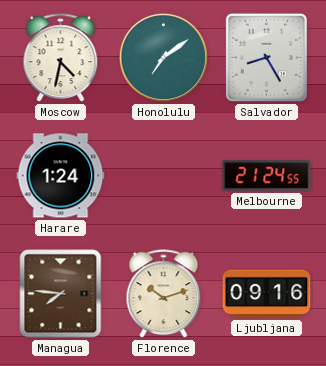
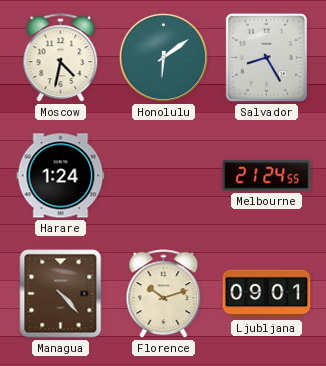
Honolulu: 7:09 -> 6:09 (163, 57)
Managua: 7:46 -> 4:23 (61, 294)
Ljubljana: 09:16 -> 09:01 (267, 294)
